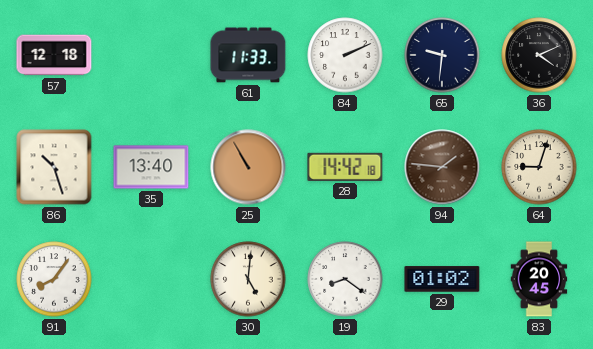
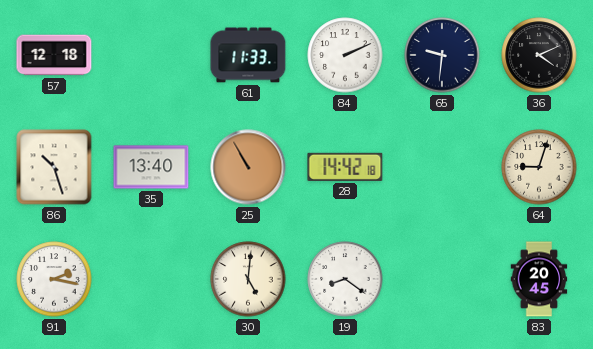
94: 1:46 -> none (442, 167)
91: 8:06 -> 2:17 (54, 279)
29: 01:02 -> none (442, 279)
